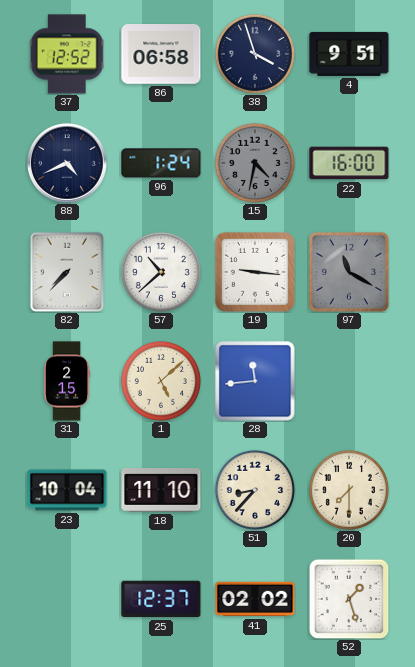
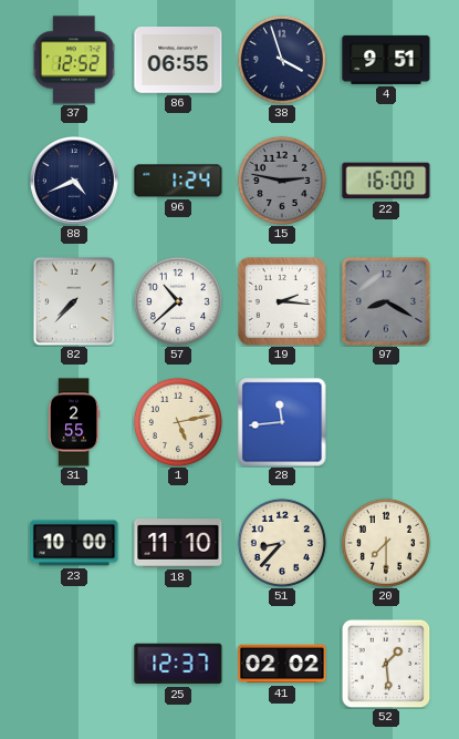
86: 06:58 -> 06:55 (178, 60)
15: 4:32 -> 2:47 (282, 181)
19: 9:16 -> 2:16 (282, 301)
97: 11:20 -> 8:20 (386, 301)
31: 2:15 -> 2:55 (75, 422)
1: 5:08 -> 5:13 (178, 422)
23: 10:04 -> 10:00 (74, 543)
52: 1:27 -> 1:29 (386, 664)
